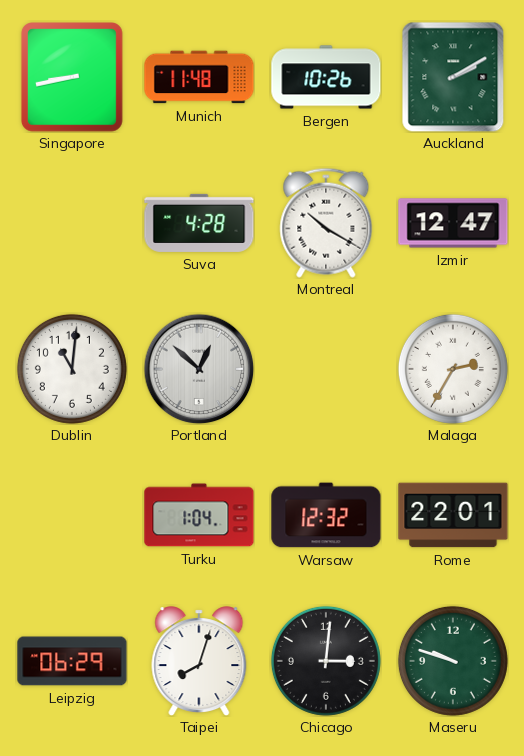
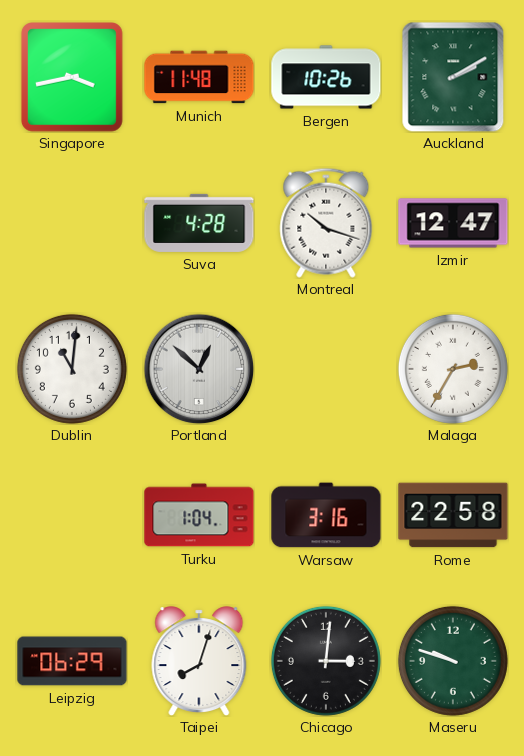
Singapore: 8:43 -> 3:43 (72, 78)
Montreal: 10:20 -> 10:18 (326, 223)
Warsaw: 12:32 -> 3:16 (326, 515)
Rome: 22:01 -> 22:58 (453, 515)
